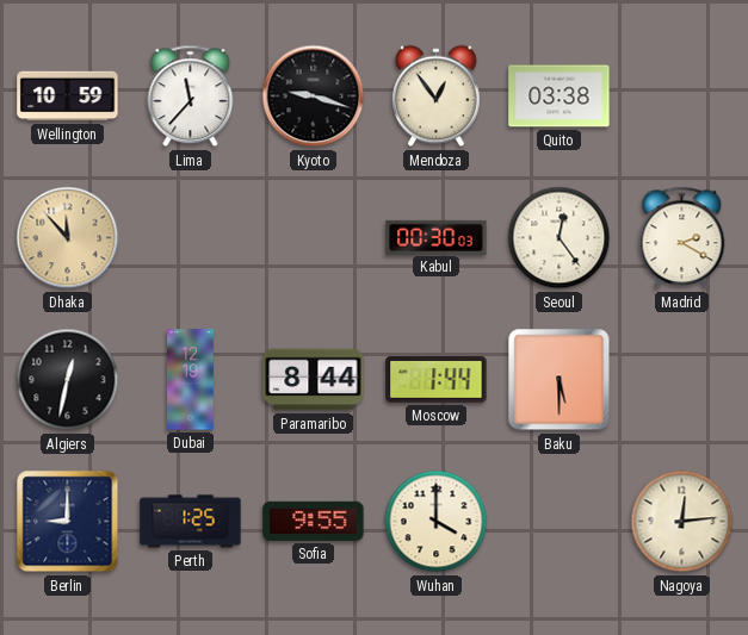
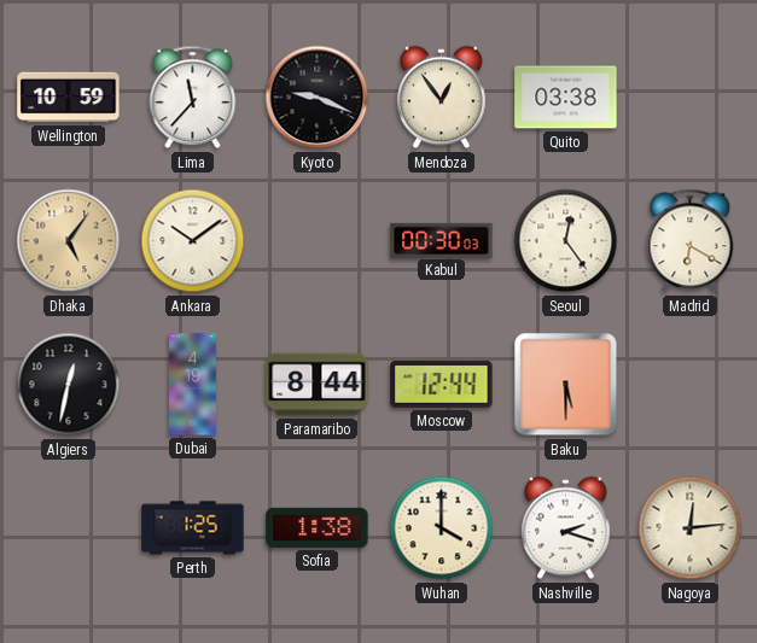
Kyoto: 9:18 -> 9:19 (318, 98)
Dhaka: 11:53 -> 5:06 (69, 241)
Ankara: none -> 10:09 (193, 241)
Madrid: 2:20 -> 6:20 (691, 241)
Dubai: 12:19 -> 4:19 (193, 385)
Moscow: 1:44 -> 12:44 (442, 385)
Berlin: 9:00 -> none (68, 522)
Sofia: 9:55 -> 1:38 (318, 527)
Nashville: none -> 2:18 (566, 528)
